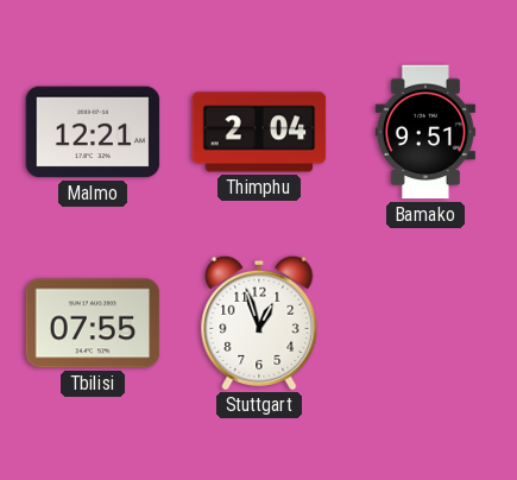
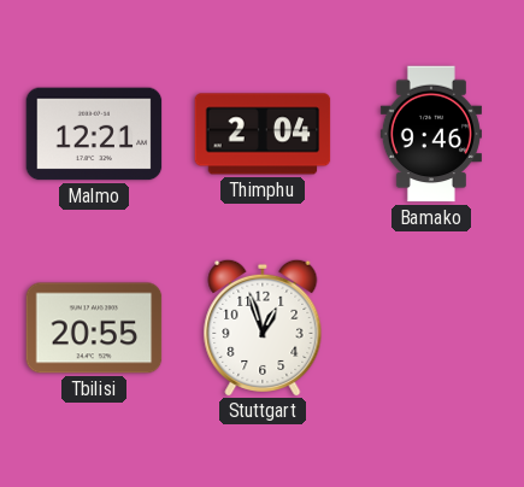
Bamako: 9:51 -> 9:46 (431, 134)
Tbilisi: 07:55 -> 20:55 (94, 328)
